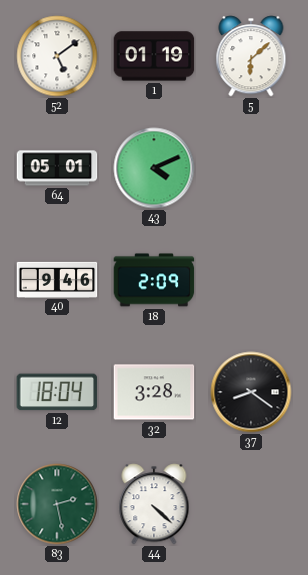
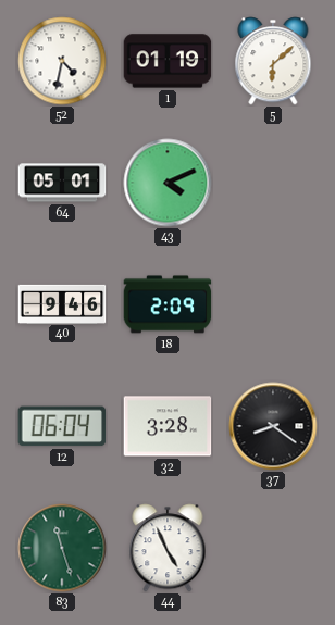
52: 5:09 -> 4:32 (62, 61)
12: 18:04 -> 06:04 (62, 426)
83: 2:28 -> 11:27 (62, 548)
44: 4:22 -> 4:56 (167, 548)
